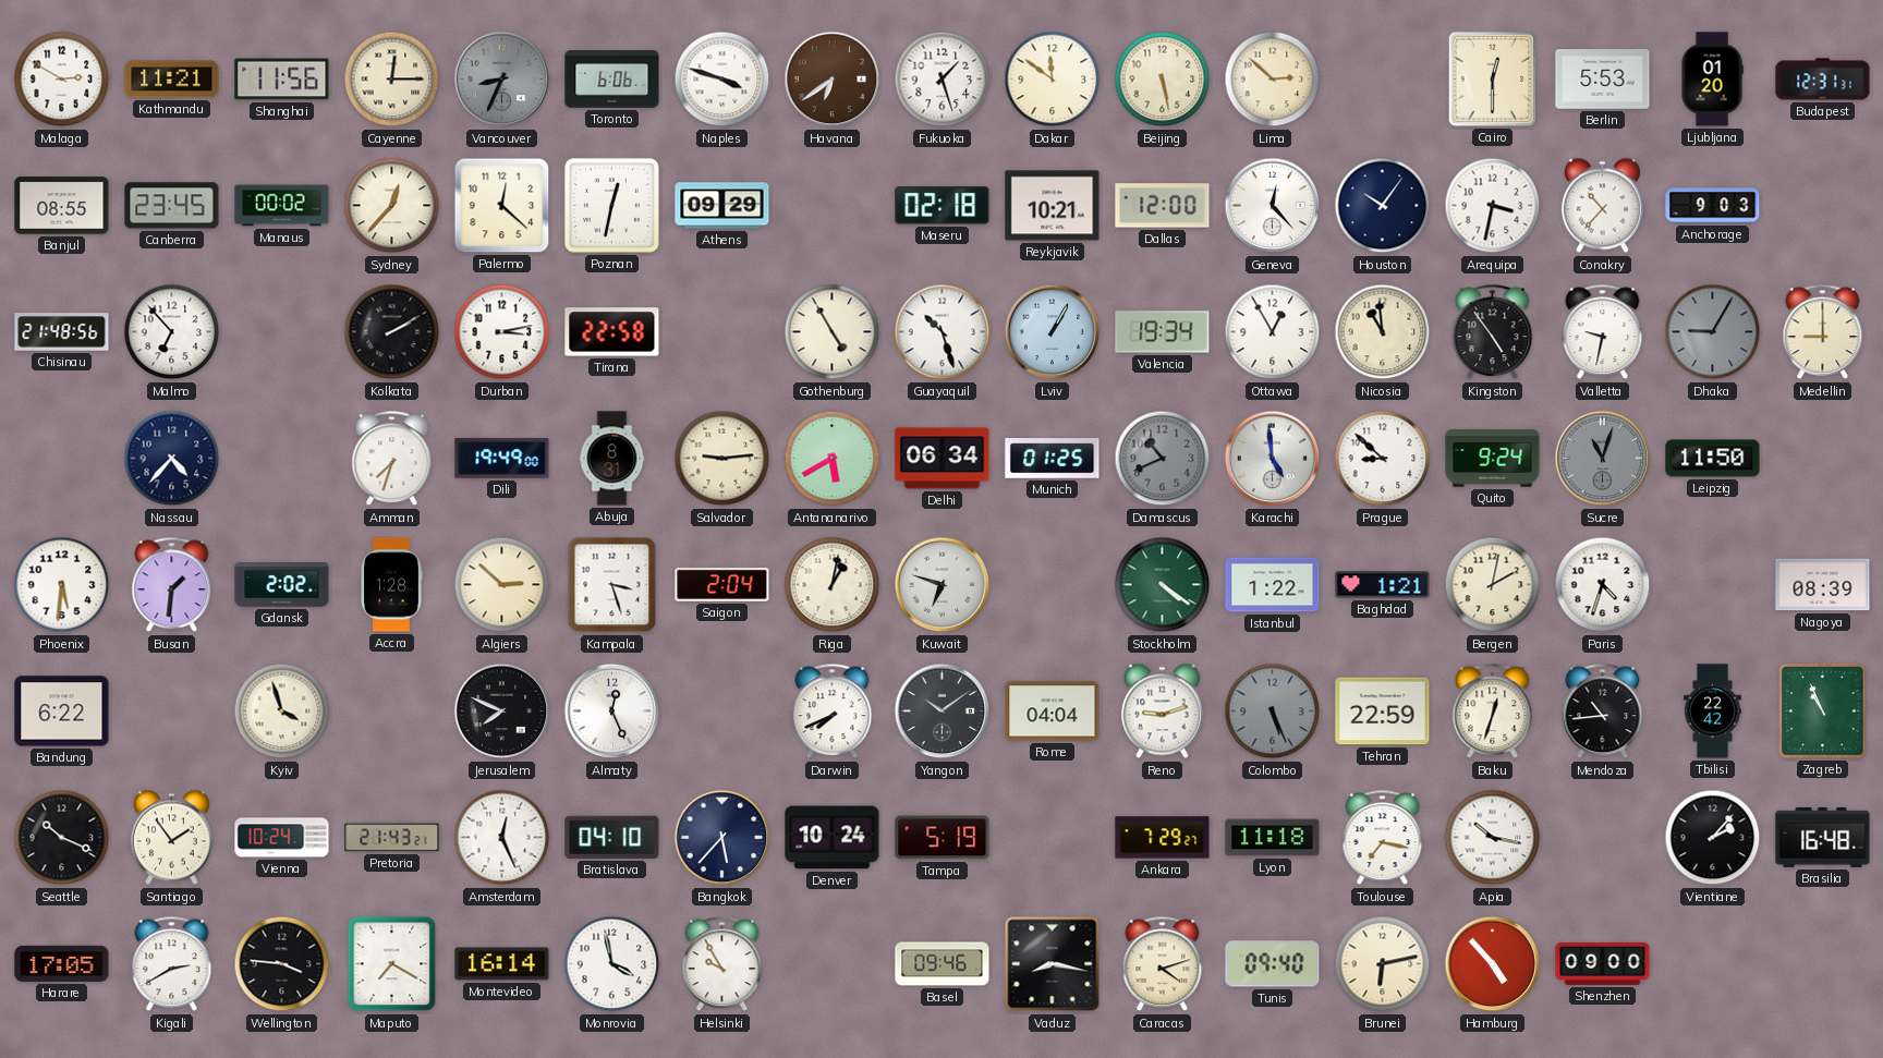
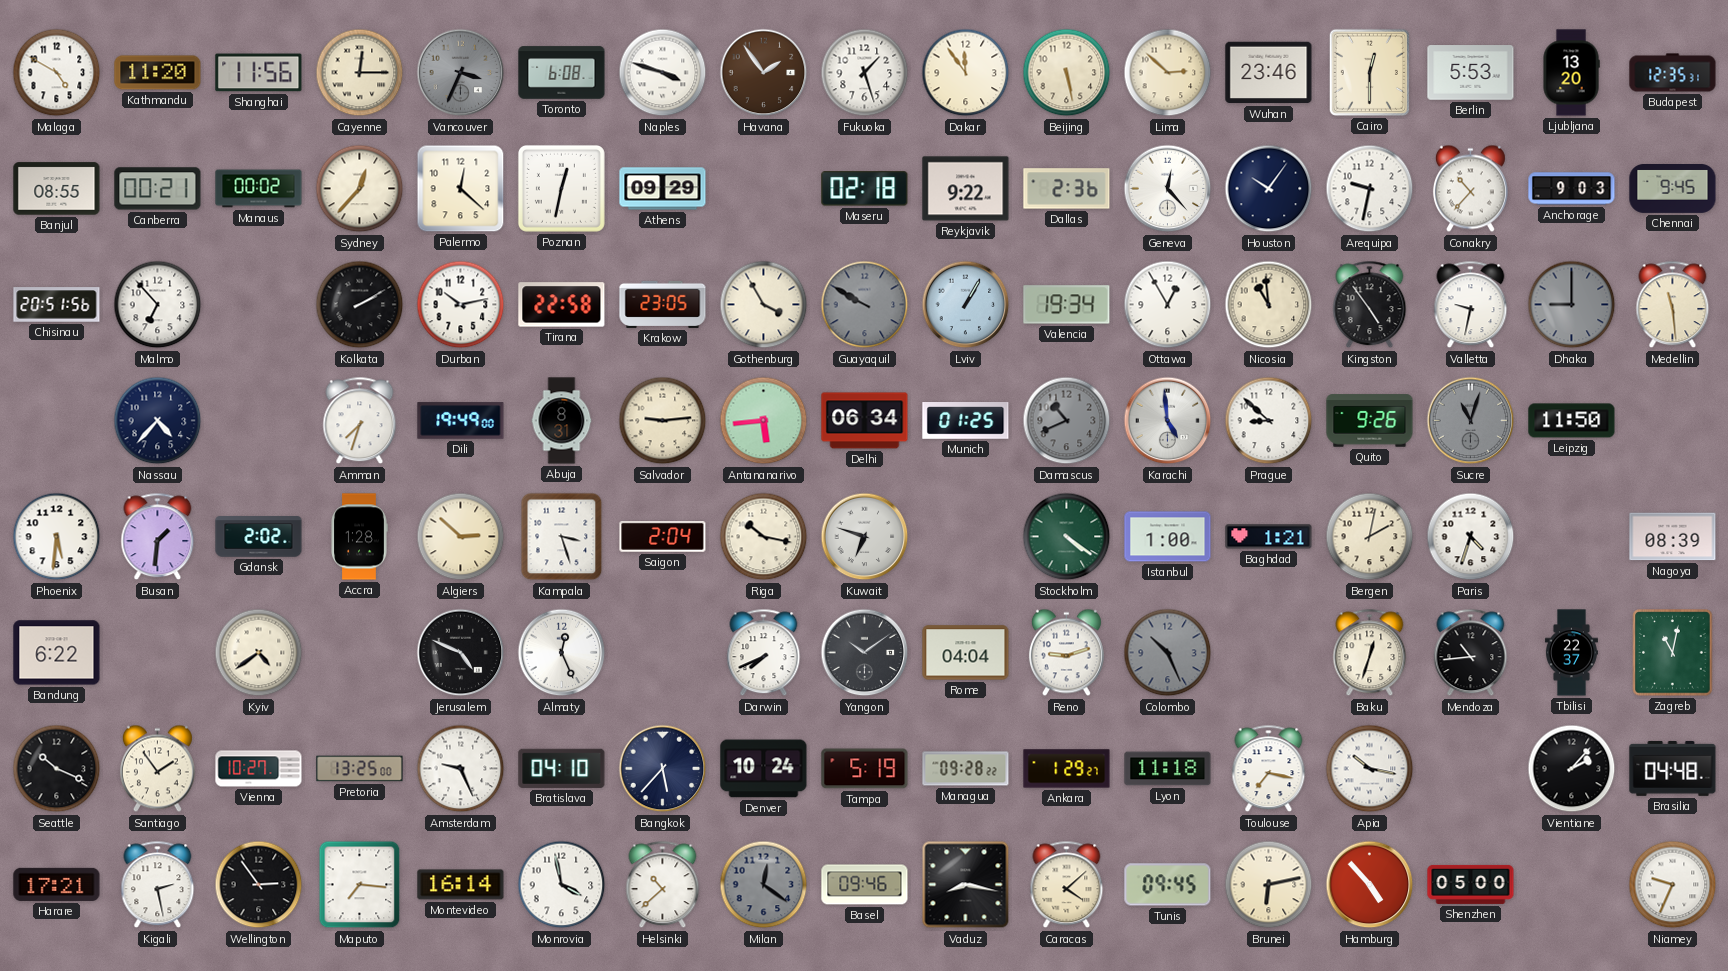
Malaga: 2:50 -> 4:50 (57, 73)
Kathmandu: 11:21 -> 11:20 (158, 73)
Vancouver: 8:34 -> 3:34 (461, 73)
Toronto: 6:06 -> 6:08 (562, 73)
Havana: 6:39 -> 1:54 (764, 73)
Dakar: 11:51 -> 11:54 (966, 73)
Wuhan: none -> 23:46 (1269, 73)
Ljubljana: 01:20 -> 13:20 (1571, 73)
Budapest: 12:31 -> 12:35 (1673, 73)
Canberra: 23:45 -> 00:21 (158, 189)
Reykjavik: 10:21 -> 9:22 (966, 189)
Dallas: 12:00 -> 2:36 (1067, 189)
Arequipa: 3:32 -> 9:32 (1370, 189)
Chennai: none -> 9:45 (1673, 189)
Chisinau: 21:48 -> 20:51 (57, 305)
Durban: 3:13 -> 10:13 (461, 305)
Krakow: none -> 23:05 (663, 304)
Gothenburg: 4:55 -> 3:55 (764, 305)
Guayaquil: 10:27 -> 9:50 (865, 305)
Guayaquil dial: white -> grey (865, 305)
Dhaka: 9:05 -> 9:00 (1572, 305)
Medellin: 9:00 -> 11:29 (1673, 305)
Antananarivo: 5:40 -> 5:44 (764, 421)
Quito: 9:24 -> 9:26 (1370, 421)
Riga: 1:02 -> 10:17 (764, 537)
Istanbul: 1:22 -> 1:00 (1168, 537)
Kyiv: 3:57 -> 4:39 (259, 653)
Jerusalem: 7:49 -> 4:49 (461, 653)
Colombo: 5:26 -> 10:26 (1168, 653)
Tehran: 22:59 -> none (1383, 712)
Tbilisi: 22:42 -> 22:37 (1571, 653)
Zagreb: 10:56 -> 11:02 (1673, 653)
Vienna: 10:24 -> 10:27 (259, 769)
Pretoria: 21:43 -> 13:25 (360, 769)
Amsterdam: 12:26 -> 9:26 (461, 769)
Managua: none -> 09:28 (966, 769)
Ankara: 7:29 -> 1:29 (1067, 769)
Brasilia: 16:48 -> 04:48 (1673, 768)
Harare: 17:05 -> 17:21 (57, 884)
Kigali: 2:40 -> 2:28 (158, 885)
Wellington: 3:46 -> 2:54 (259, 885)
Maputo: 7:20 -> 7:16 (360, 885)
Helsinki: 9:55 -> 10:38 (663, 885)
Milan: none -> 12:21 (764, 885)
Caracas: 4:12 -> 4:08 (1067, 885)
Tunis: 09:40 -> 09:45 (1168, 885)
Shenzhen: 09:00 -> 05:00 (1471, 884)
Niamey: none -> 9:34 (1673, 885)
